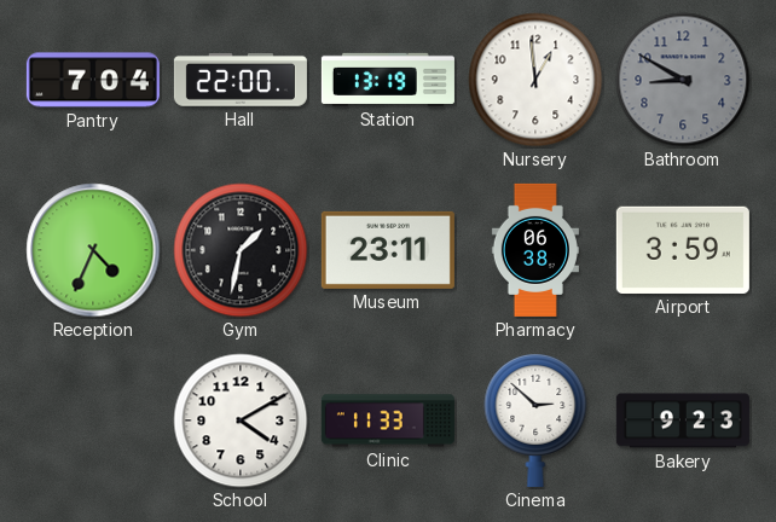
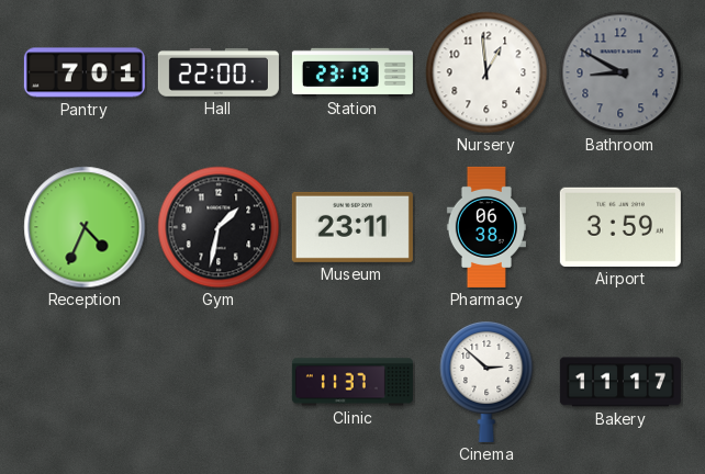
Pantry: 7:04 -> 7:01 (85, 72)
Station: 13:19 -> 23:19 (352, 72)
School: 4:10 -> none (241, 420)
Clinic: 11:33 -> 11:37 (352, 382)
Bakery: 9:23 -> 11:17 (620, 382)
